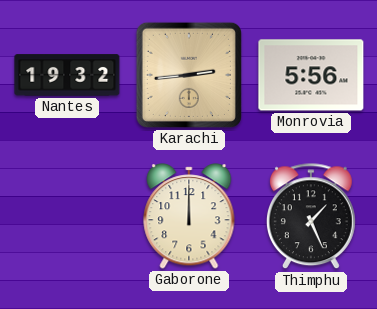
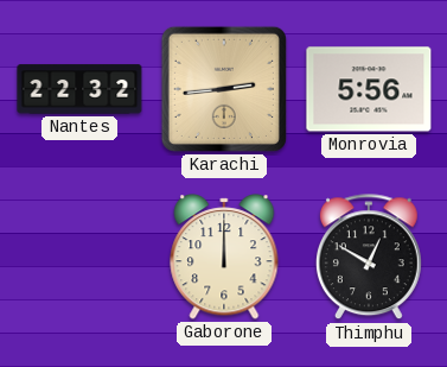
Nantes: 19:32 -> 22:32 (79, 89)
Thimphu: 1:26 -> 12:50 (369, 258)
